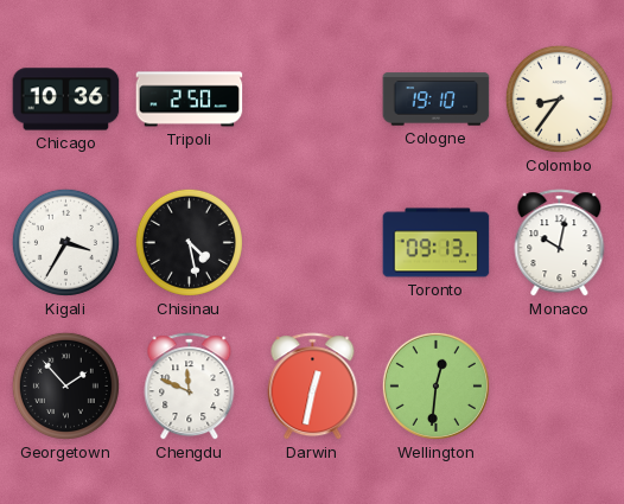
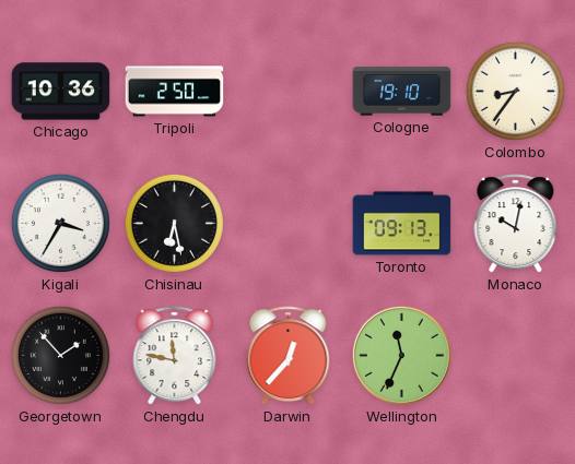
Chisinau: 4:28 -> 6:28 (174, 223)
Chengdu: 11:49 -> 11:47 (175, 356)
Darwin: 12:32 -> 12:37 (289, 356)
Wellington: 12:31 -> 11:34 (401, 355)
